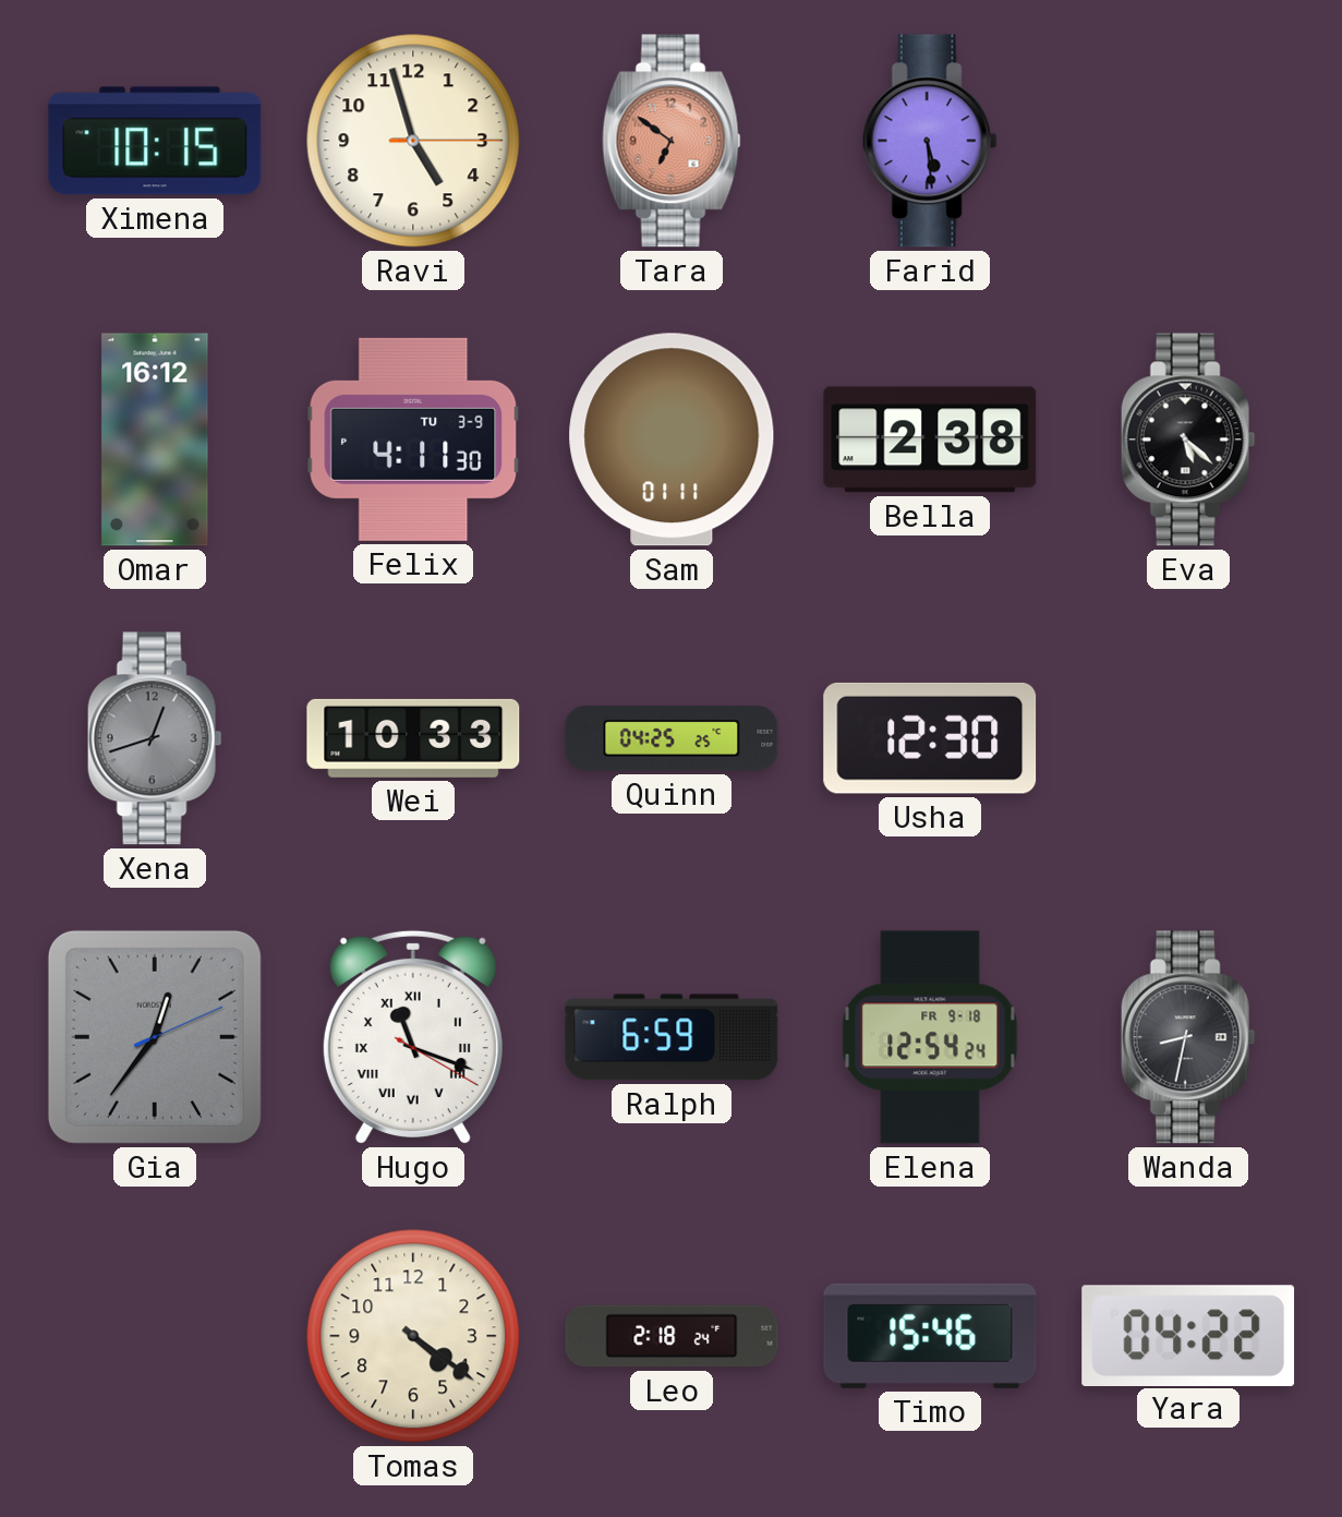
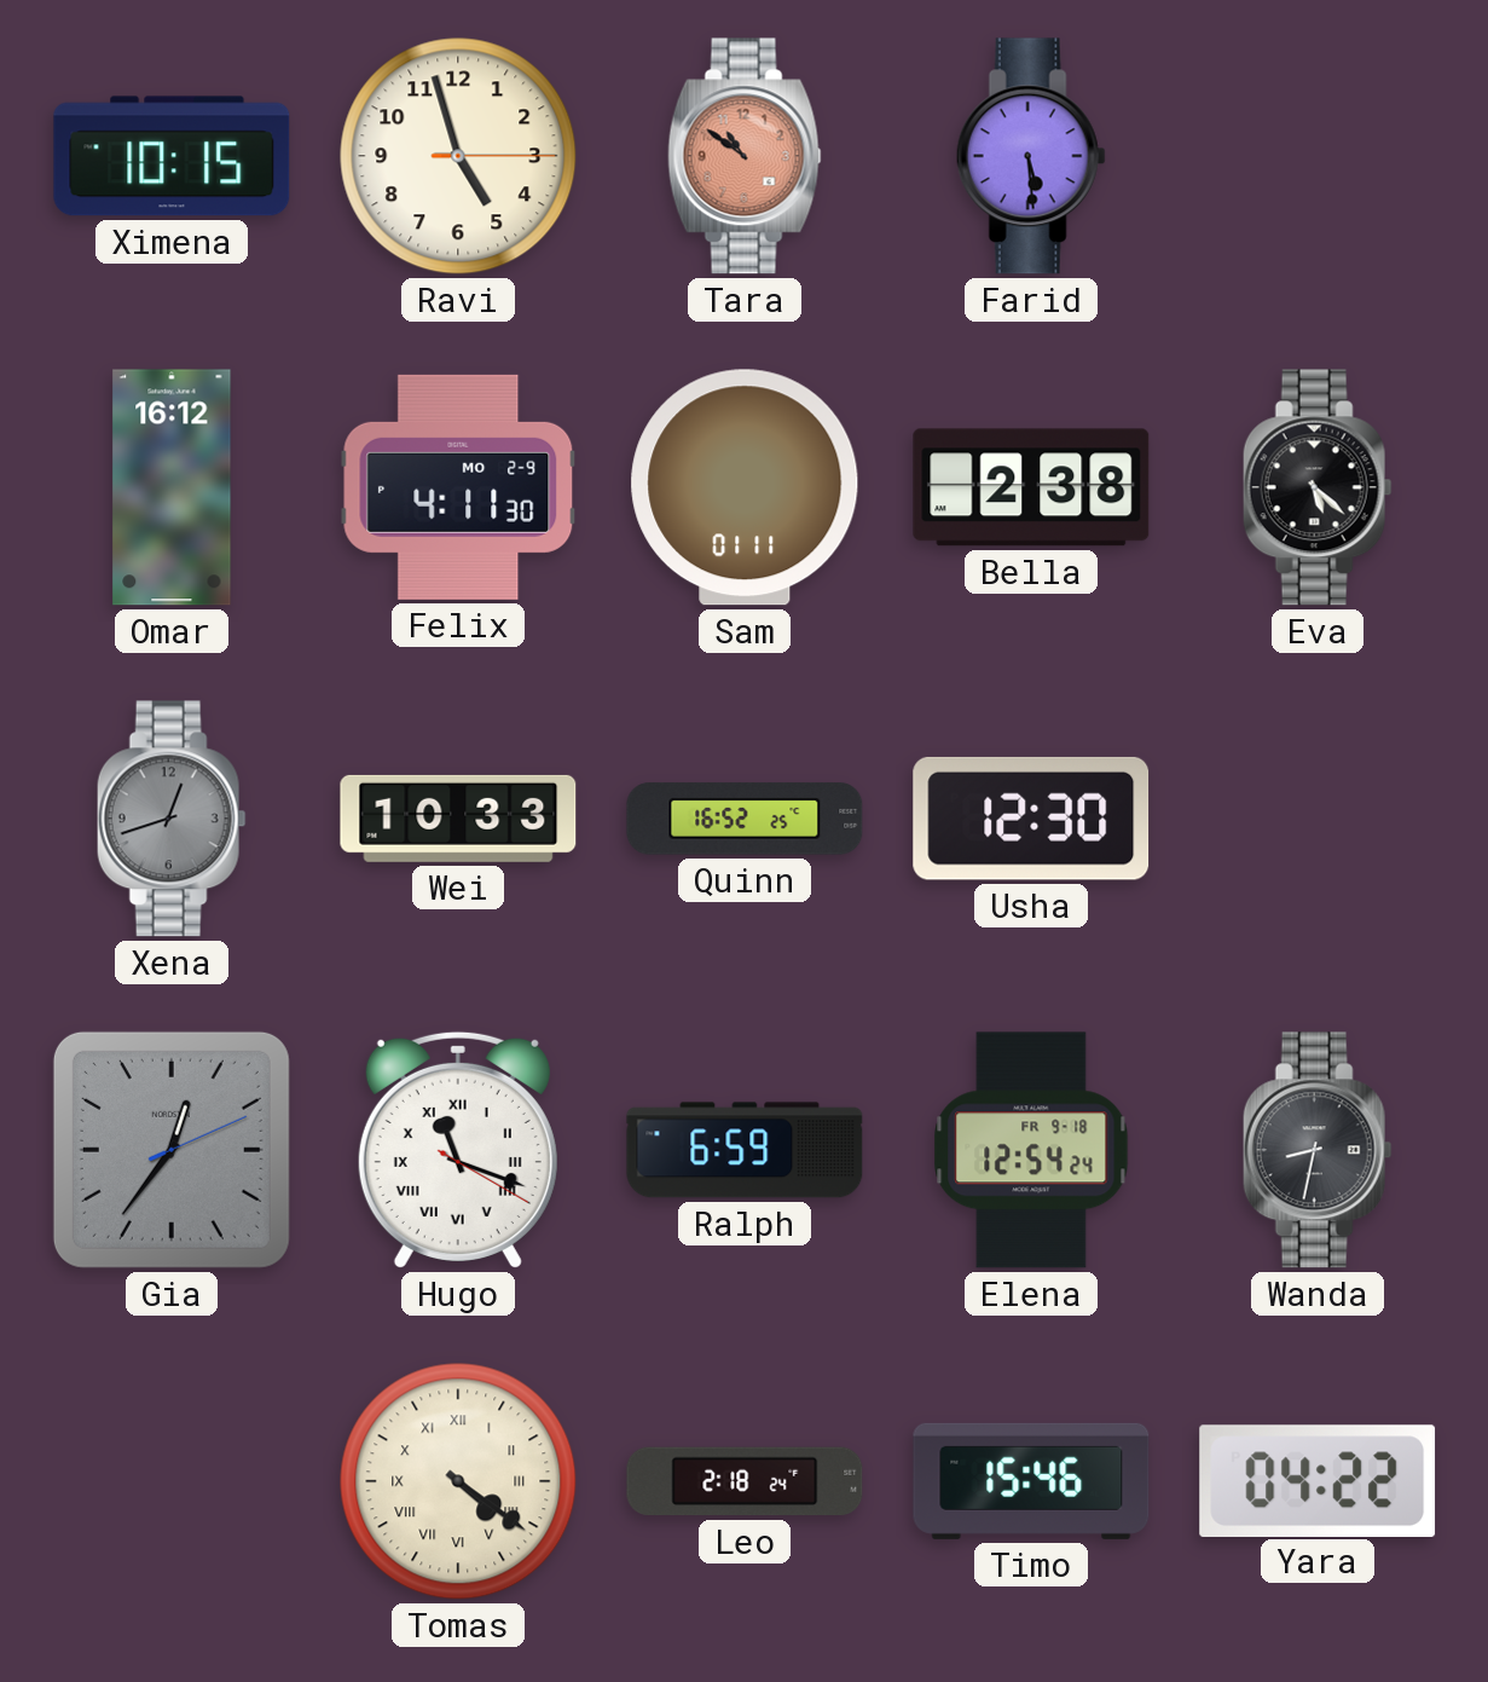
Tara: 6:51 -> 10:51 (745, 156)
Felix date: TU 3-9 -> MO 2-9 (458, 487)
Quinn: 04:25 -> 16:52 (745, 819)
Tomas numerals: Arabic -> Roman (458, 1481)
